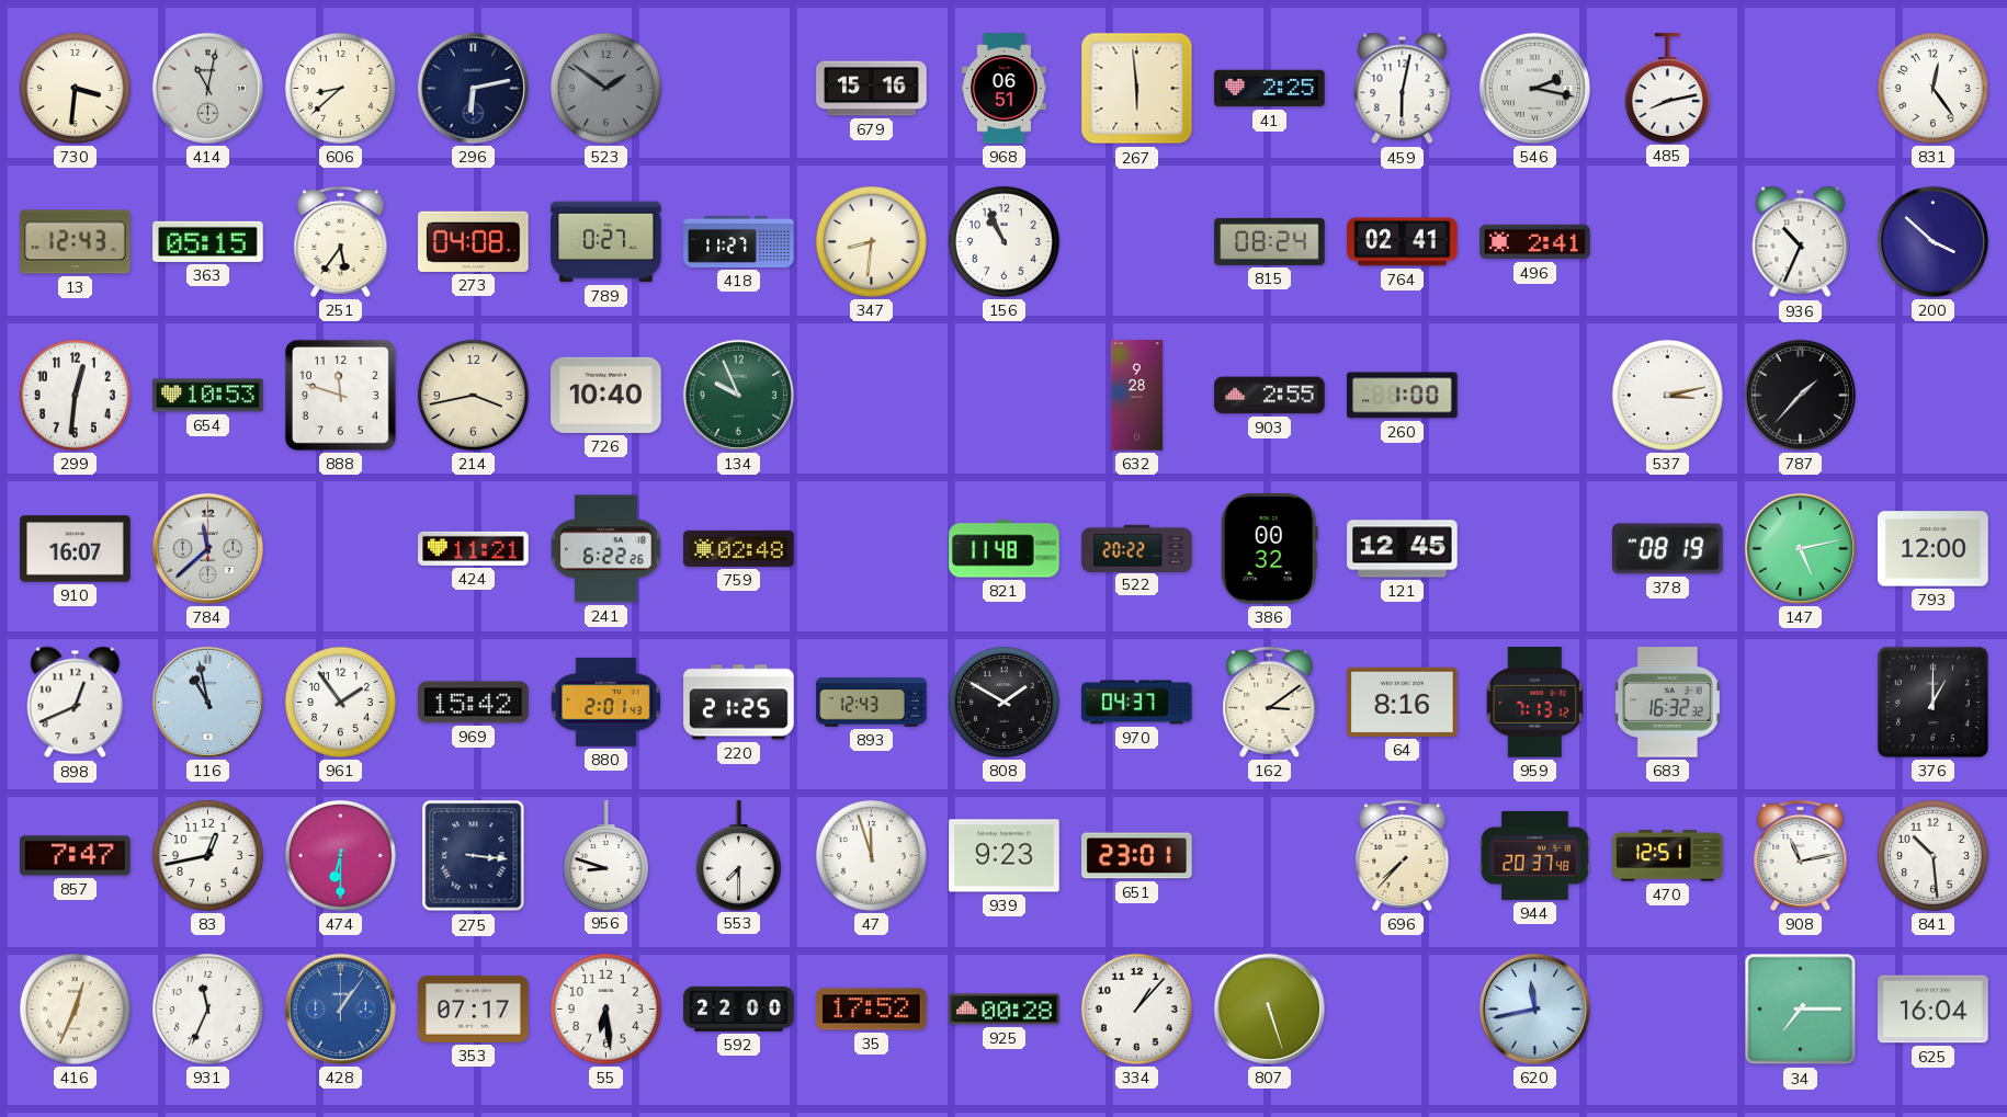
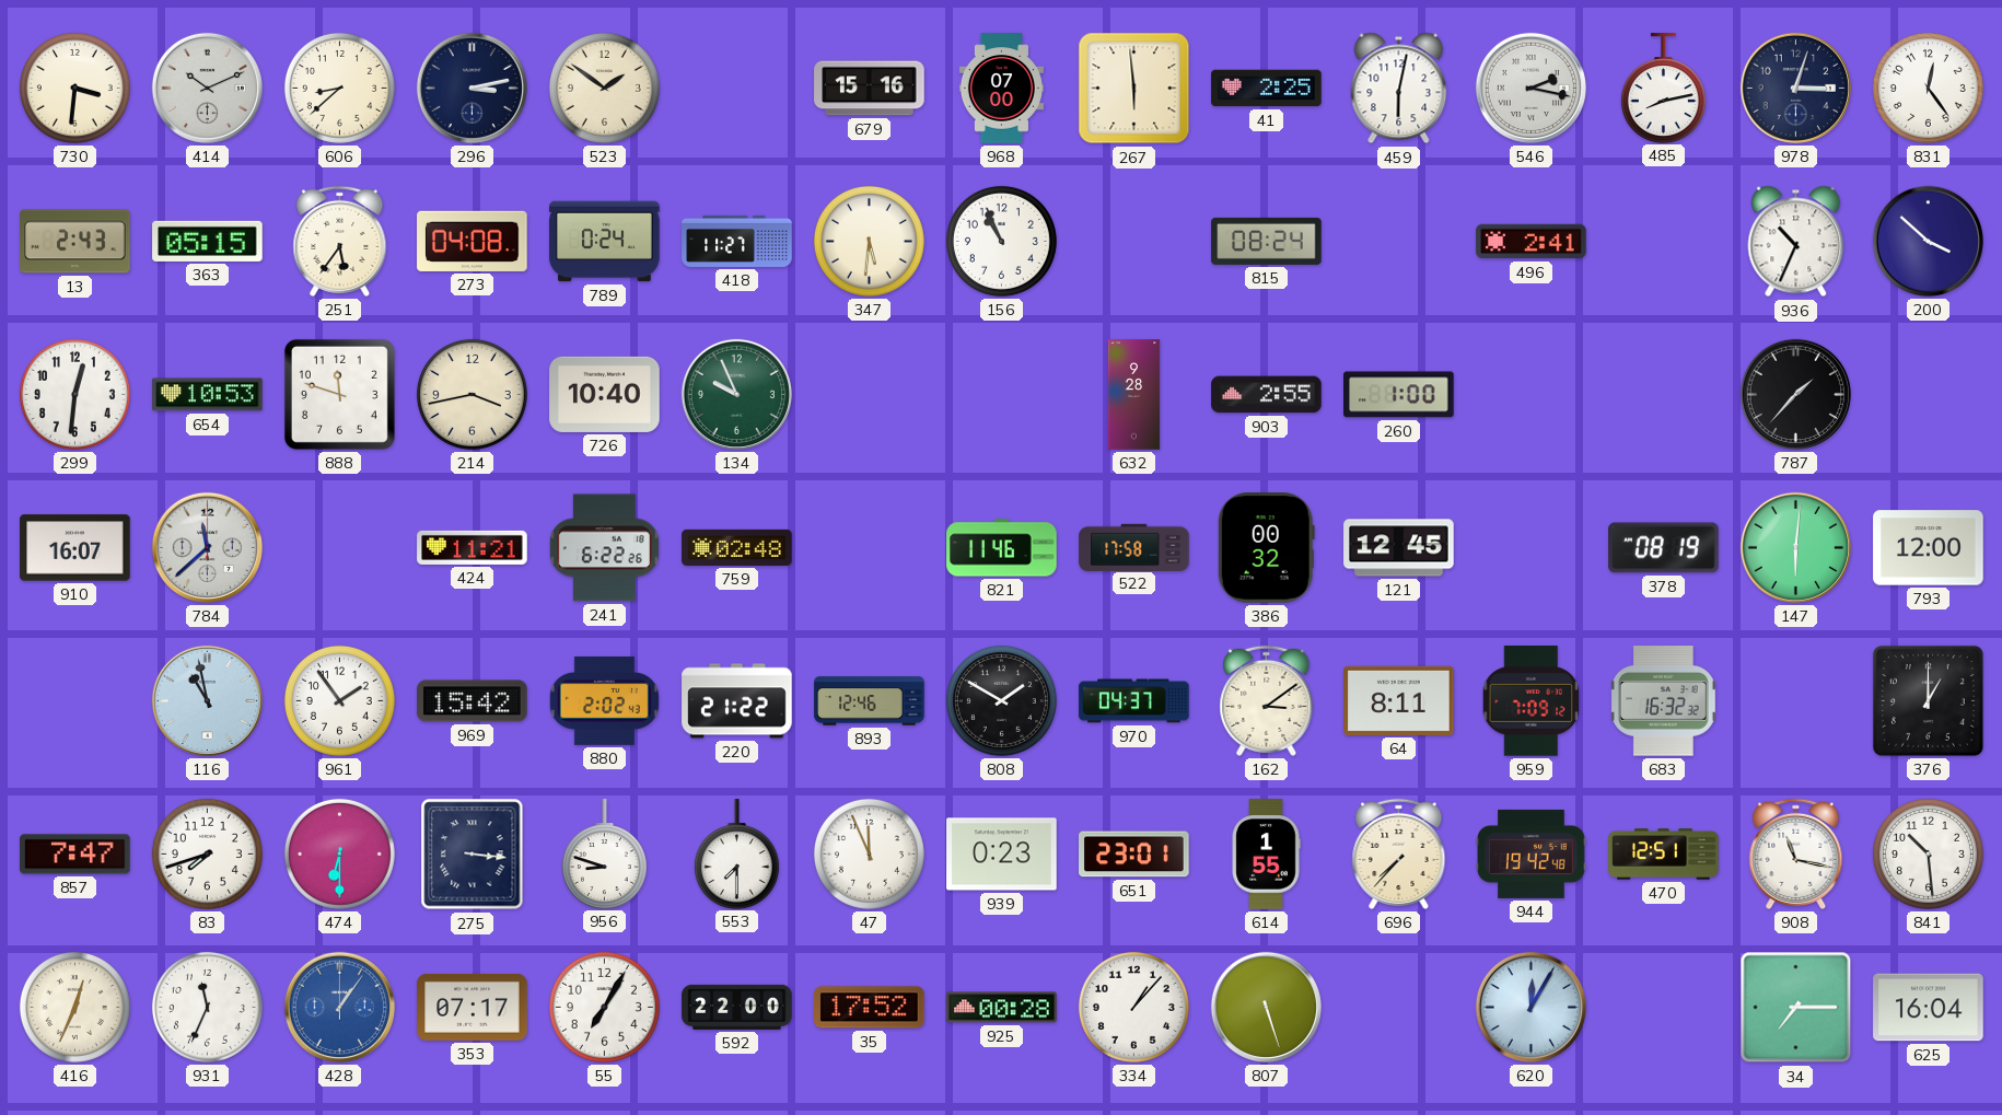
414: 11:02 -> 10:11 (207, 88)
296: 6:13 -> 3:13 (472, 88)
523 dial: grey -> cream (604, 88)
968: 06:51 -> 07:00 (1001, 89)
978: none -> 3:03 (1795, 88)
13: 12:43 -> 2:43 (75, 242)
789: 0:27 -> 0:24 (605, 242)
347: 8:31 -> 5:31 (869, 241)
764: 02:41 -> none (1403, 242)
537: 3:13 -> none (1667, 395)
821: 11:48 -> 11:46 (1002, 548)
522: 20:22 -> 17:58 (1134, 547)
147: 5:13 -> 6:01 (1795, 547)
898: 12:41 -> none (76, 703)
880: 2:01 -> 2:02 (604, 700)
220: 21:25 -> 21:22 (737, 701)
893: 12:43 -> 12:46 (870, 701)
64: 8:16 -> 8:11 (1399, 700)
959: 7:13 -> 7:09 (1532, 701)
83: 12:43 -> 7:42 (207, 853)
47: 11:57 -> 11:56 (869, 853)
939: 9:23 -> 0:23 (1002, 855)
614: none -> 1:55 (1266, 855)
944: 20:37 -> 19:42 (1532, 853)
908: 11:13 -> 11:17 (1796, 853)
55: 6:29 -> 7:05 (604, 1007)
620: 11:43 -> 12:05 (1530, 1007)
